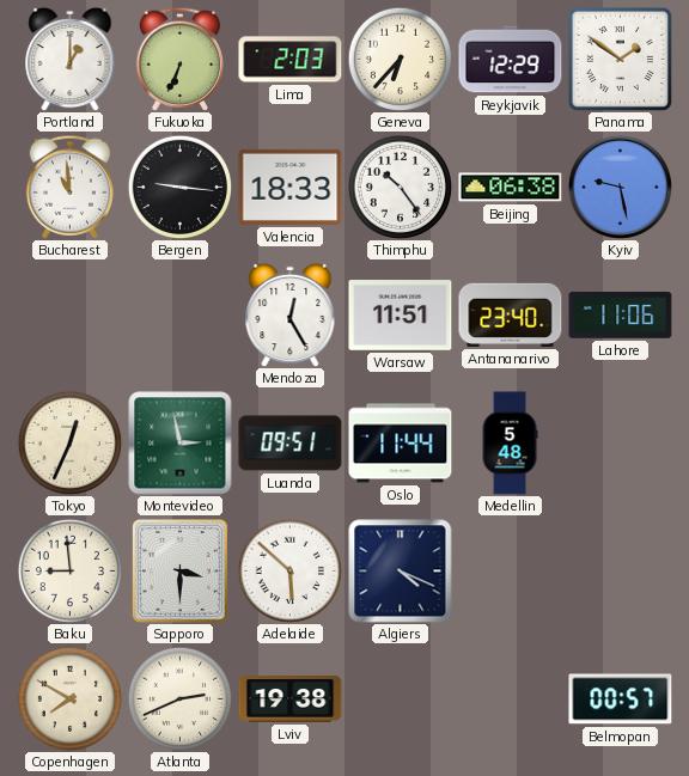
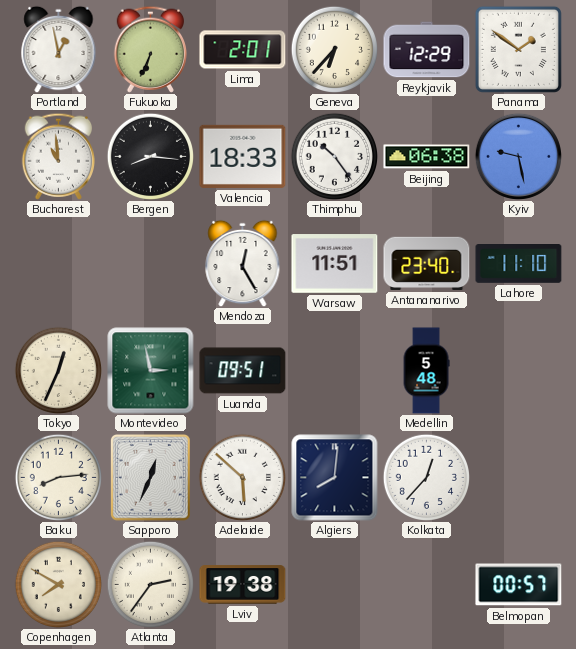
Portland: 1:00 -> 12:58 (59, 49)
Lima: 2:03 -> 2:01 (243, 50)
Bergen: 9:16 -> 8:16 (150, 156)
Lahore: 11:06 -> 11:10 (519, 264)
Oslo: 11:44 -> none (401, 444)
Baku: 8:59 -> 8:14 (58, 477)
Sapporo: 3:30 -> 12:34 (150, 477)
Algiers: 4:19 -> 8:01 (335, 478)
Kolkata: none -> 12:37 (426, 477)
Atlanta: 2:41 -> 2:36 (150, 584)
